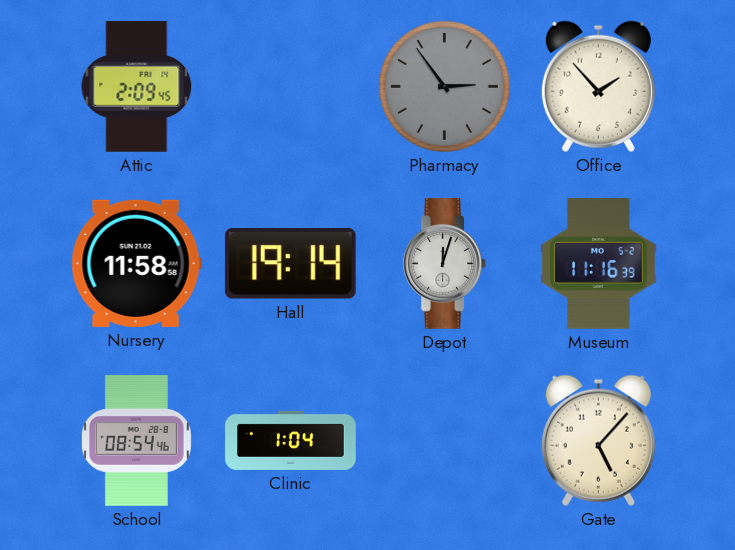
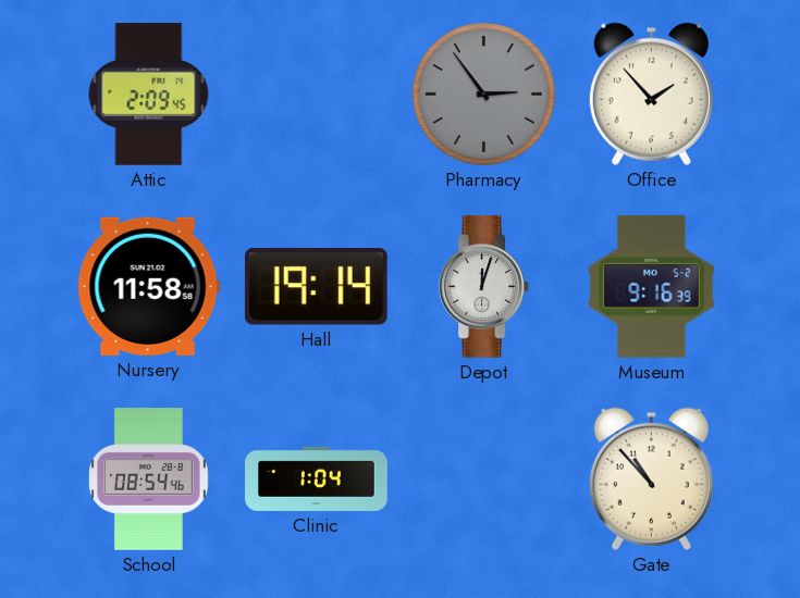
Museum: 11:16 -> 9:16 (652, 287)
Gate: 5:07 -> 10:53 (651, 478)
